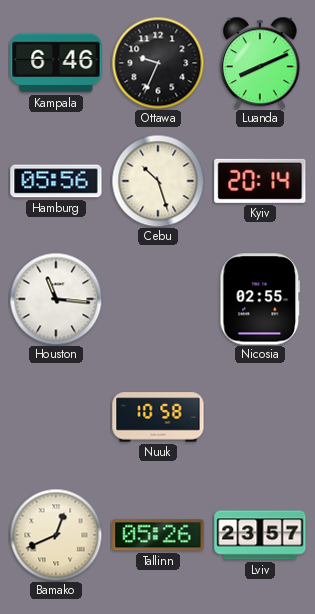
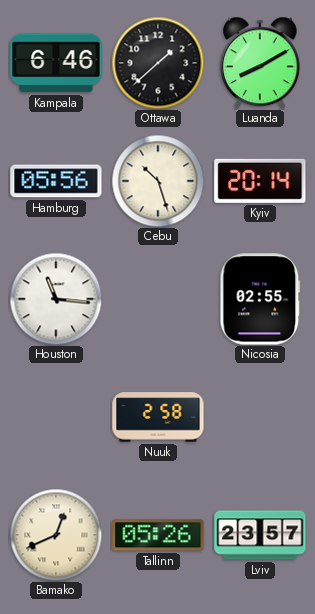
Ottawa: 9:34 -> 1:38 (158, 63)
Luanda: 8:11 -> 8:10 (261, 63)
Nuuk: 10:58 -> 2:58 (158, 417)
